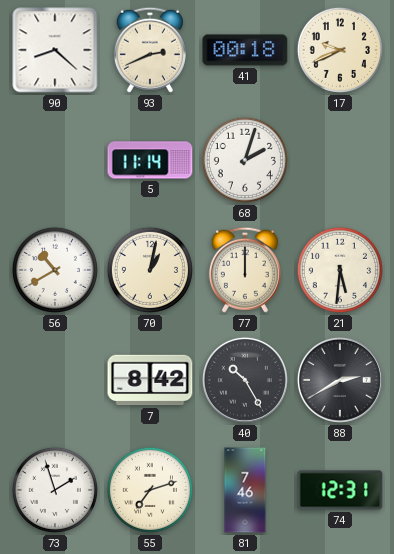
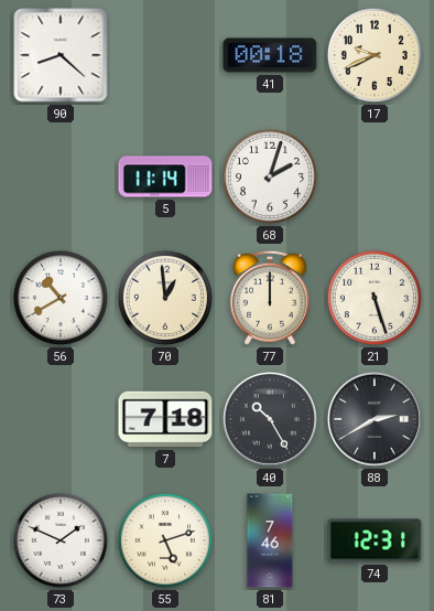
93: 2:41 -> none (150, 50)
70: 1:02 -> 12:59 (165, 298)
21: 5:31 -> 5:27 (375, 298)
7: 8:42 -> 7:18 (165, 419)
73: 1:57 -> 1:49 (61, 540)
55: 7:12 -> 5:12 (165, 540)
